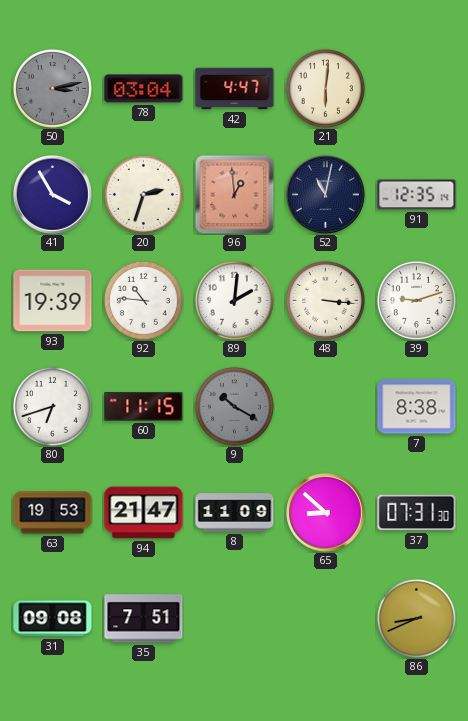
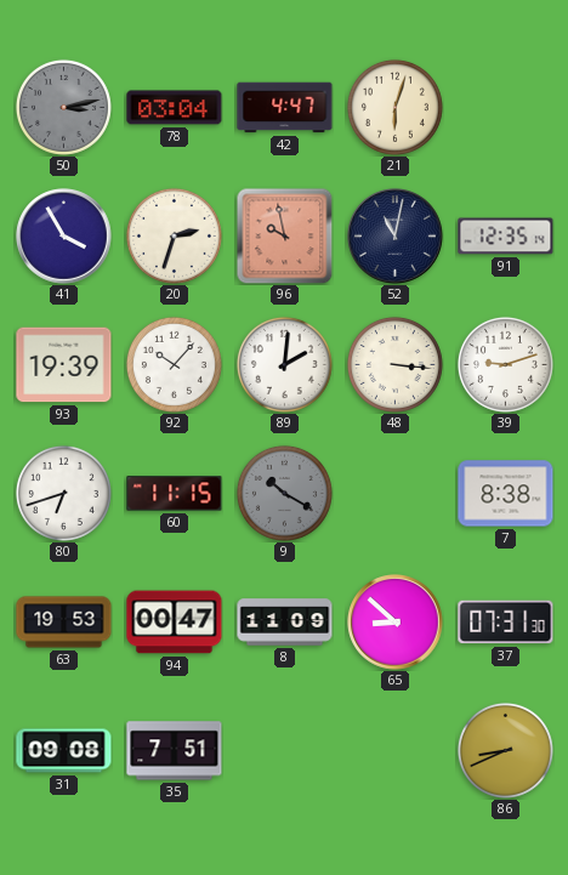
21: 6:01 -> 6:03 (394, 107)
96: 12:59 -> 9:58 (284, 235)
92: 10:46 -> 10:07 (174, 364)
94: 21:47 -> 00:47 (175, 623)
